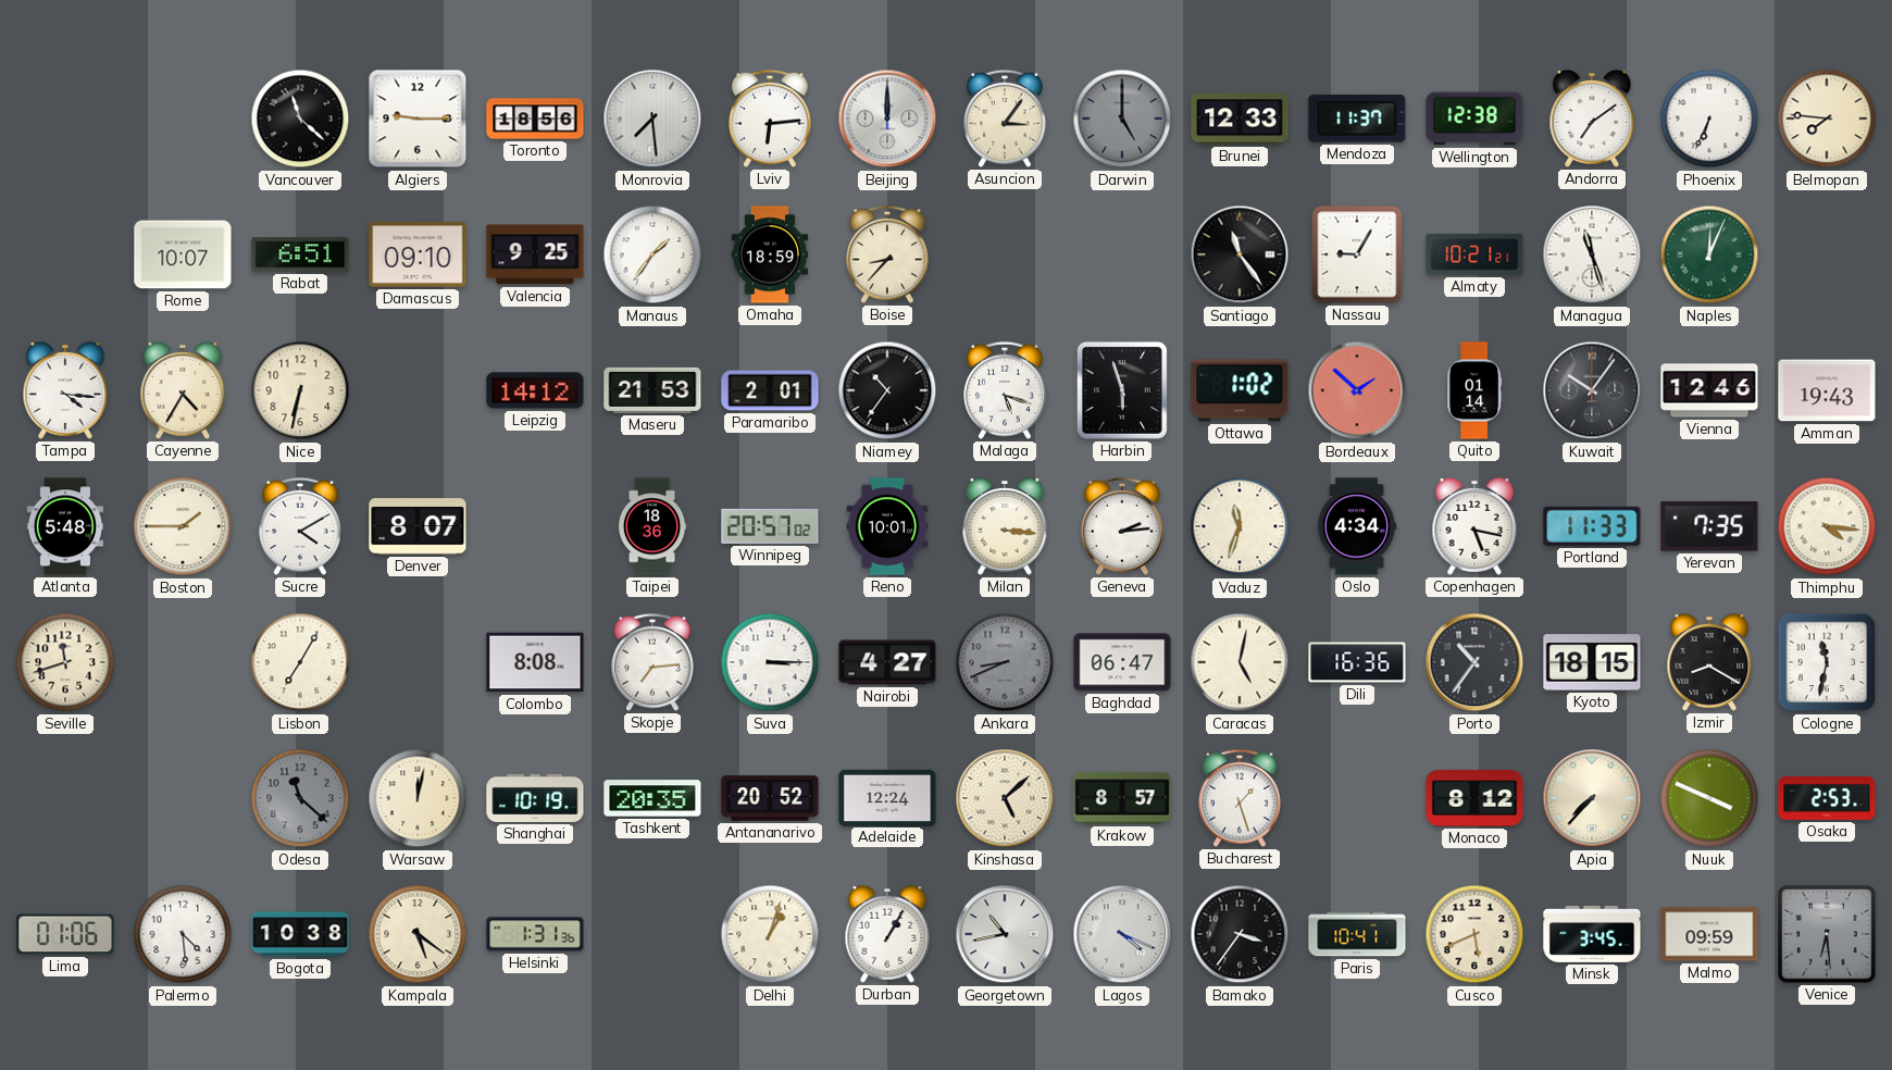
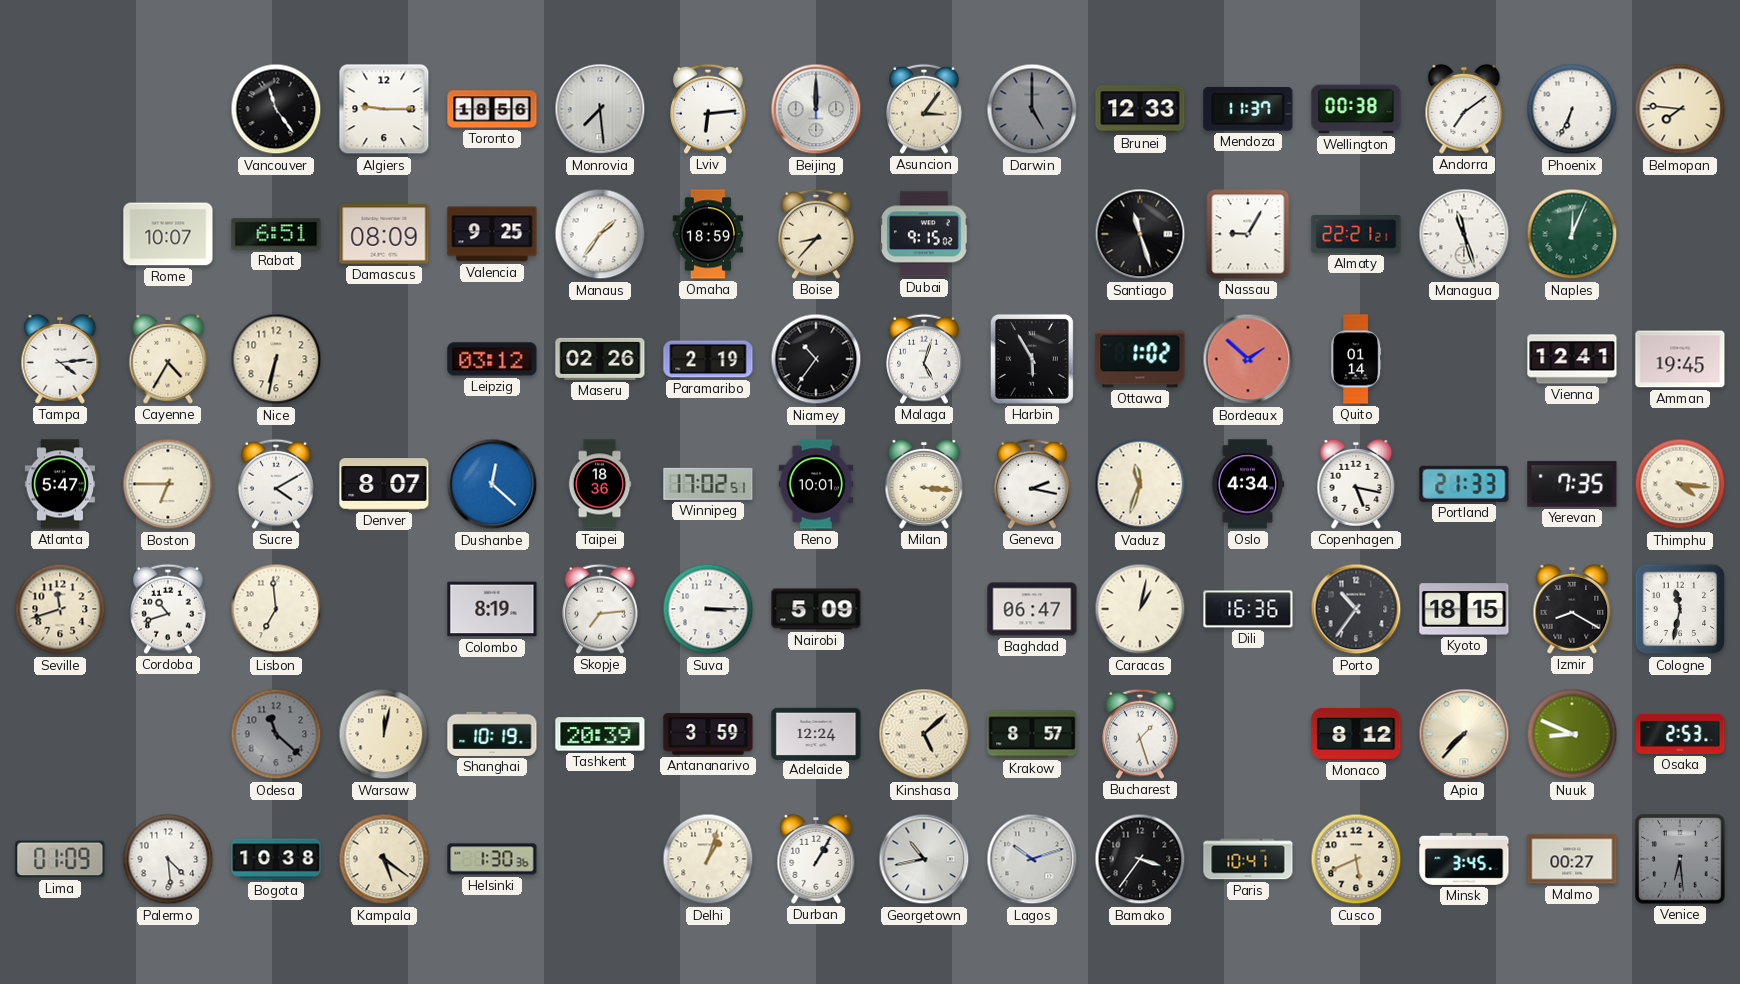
Vancouver: 11:22 -> 11:24 (276, 109)
Wellington: 12:38 -> 00:38 (1356, 109)
Damascus: 09:10 -> 08:09 (384, 234)
Dubai: none -> 9:15 (924, 234)
Santiago: 11:24 -> 11:27 (1140, 234)
Almaty: 10:21 -> 22:21 (1356, 234)
Tampa: 4:16 -> 4:14 (60, 359)
Leipzig: 14:12 -> 03:12 (492, 359)
Maseru: 21:53 -> 02:26 (600, 359)
Paramaribo: 2:01 -> 2:19 (708, 359)
Malaga: 5:18 -> 5:03 (924, 359)
Harbin: 5:57 -> 5:55 (1032, 359)
Kuwait: 10:06 -> none (1592, 390)
Vienna: 12:46 -> 12:41 (1572, 359)
Amman: 19:43 -> 19:45 (1680, 359)
Atlanta: 5:48 -> 5:47 (59, 484)
Boston: 1:45 -> 6:45 (168, 484)
Dushanbe: none -> 12:22 (492, 484)
Winnipeg: 20:57 -> 17:02 (708, 484)
Geneva: 2:14 -> 2:17 (1032, 484)
Portland: 11:33 -> 21:33 (1464, 484)
Cordoba: none -> 10:42 (168, 609)
Lisbon: 7:05 -> 6:59 (276, 609)
Colombo: 8:08 -> 8:19 (492, 609)
Nairobi: 4:27 -> 5:09 (816, 609)
Ankara: 8:41 -> none (1005, 662)
Caracas: 5:02 -> 1:02 (1140, 609)
Tashkent: 20:35 -> 20:39 (600, 734)
Antananarivo: 20:52 -> 3:59 (708, 734)
Nuuk: 3:49 -> 8:49 (1572, 734)
Lima: 01:06 -> 01:09 (60, 859)
Helsinki: 1:31 -> 1:30 (492, 859)
Lagos: 4:19 -> 10:12 (1032, 859)
Malmo: 09:59 -> 00:27 (1572, 859)
